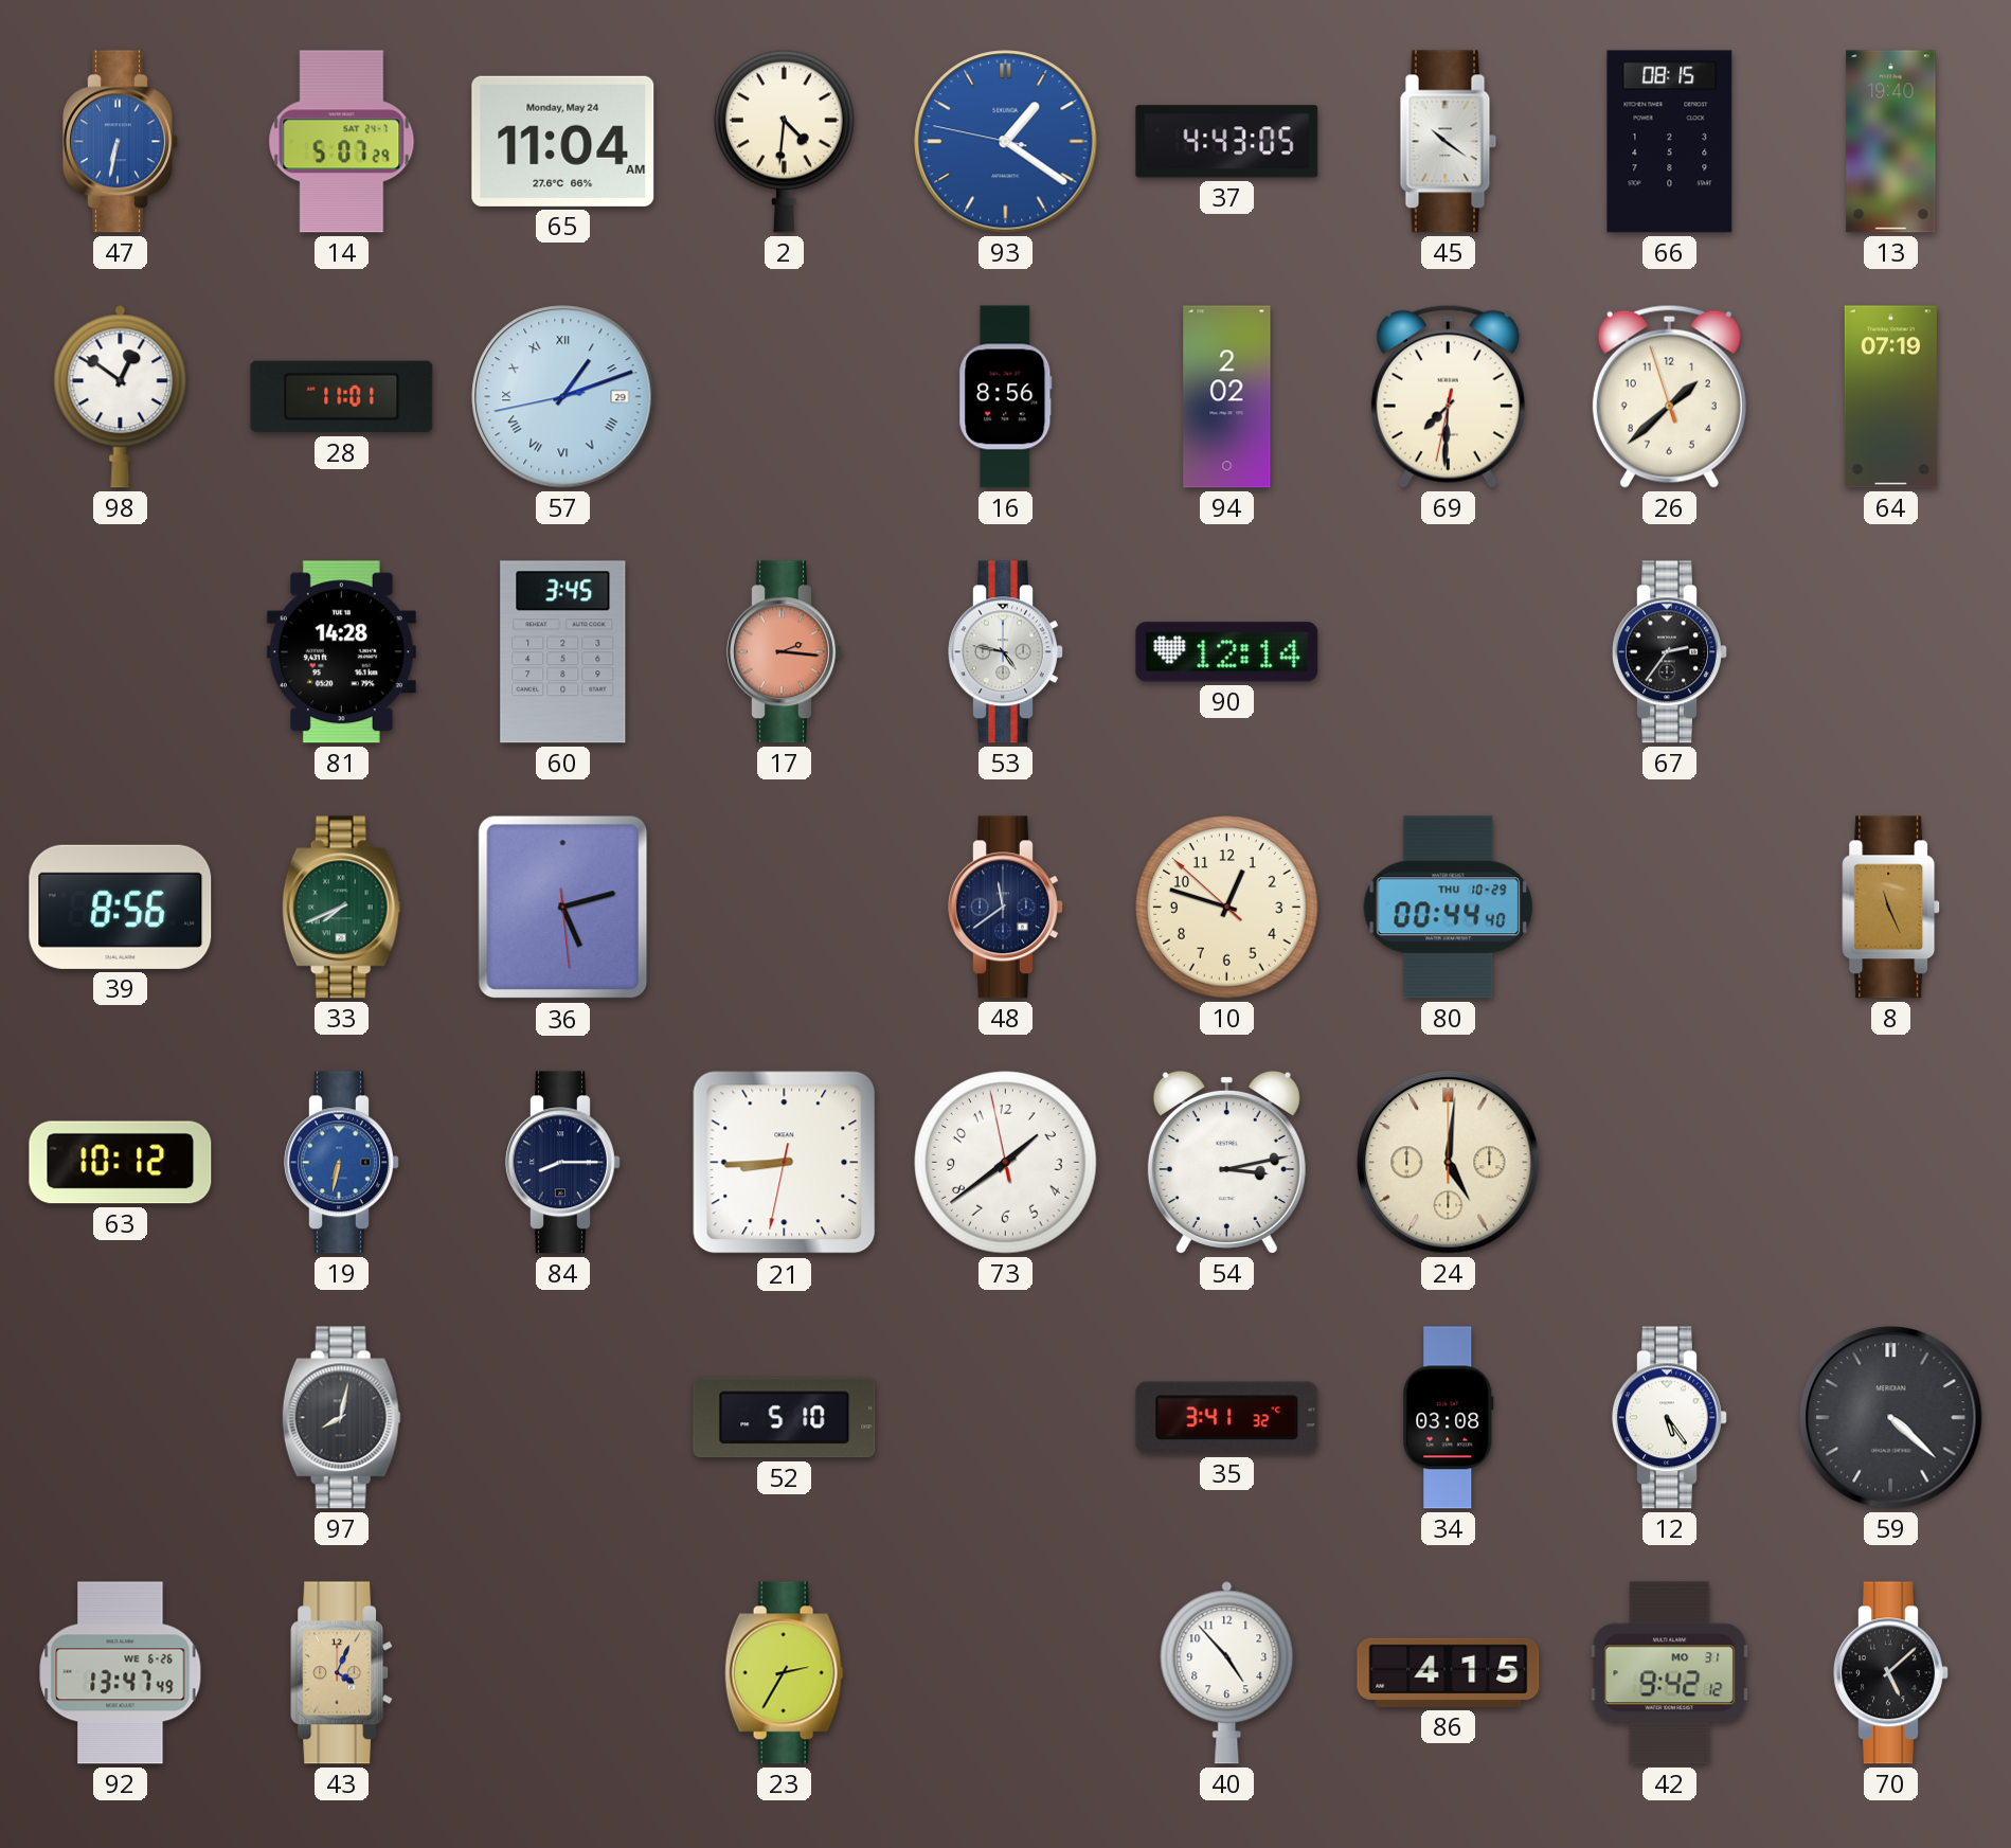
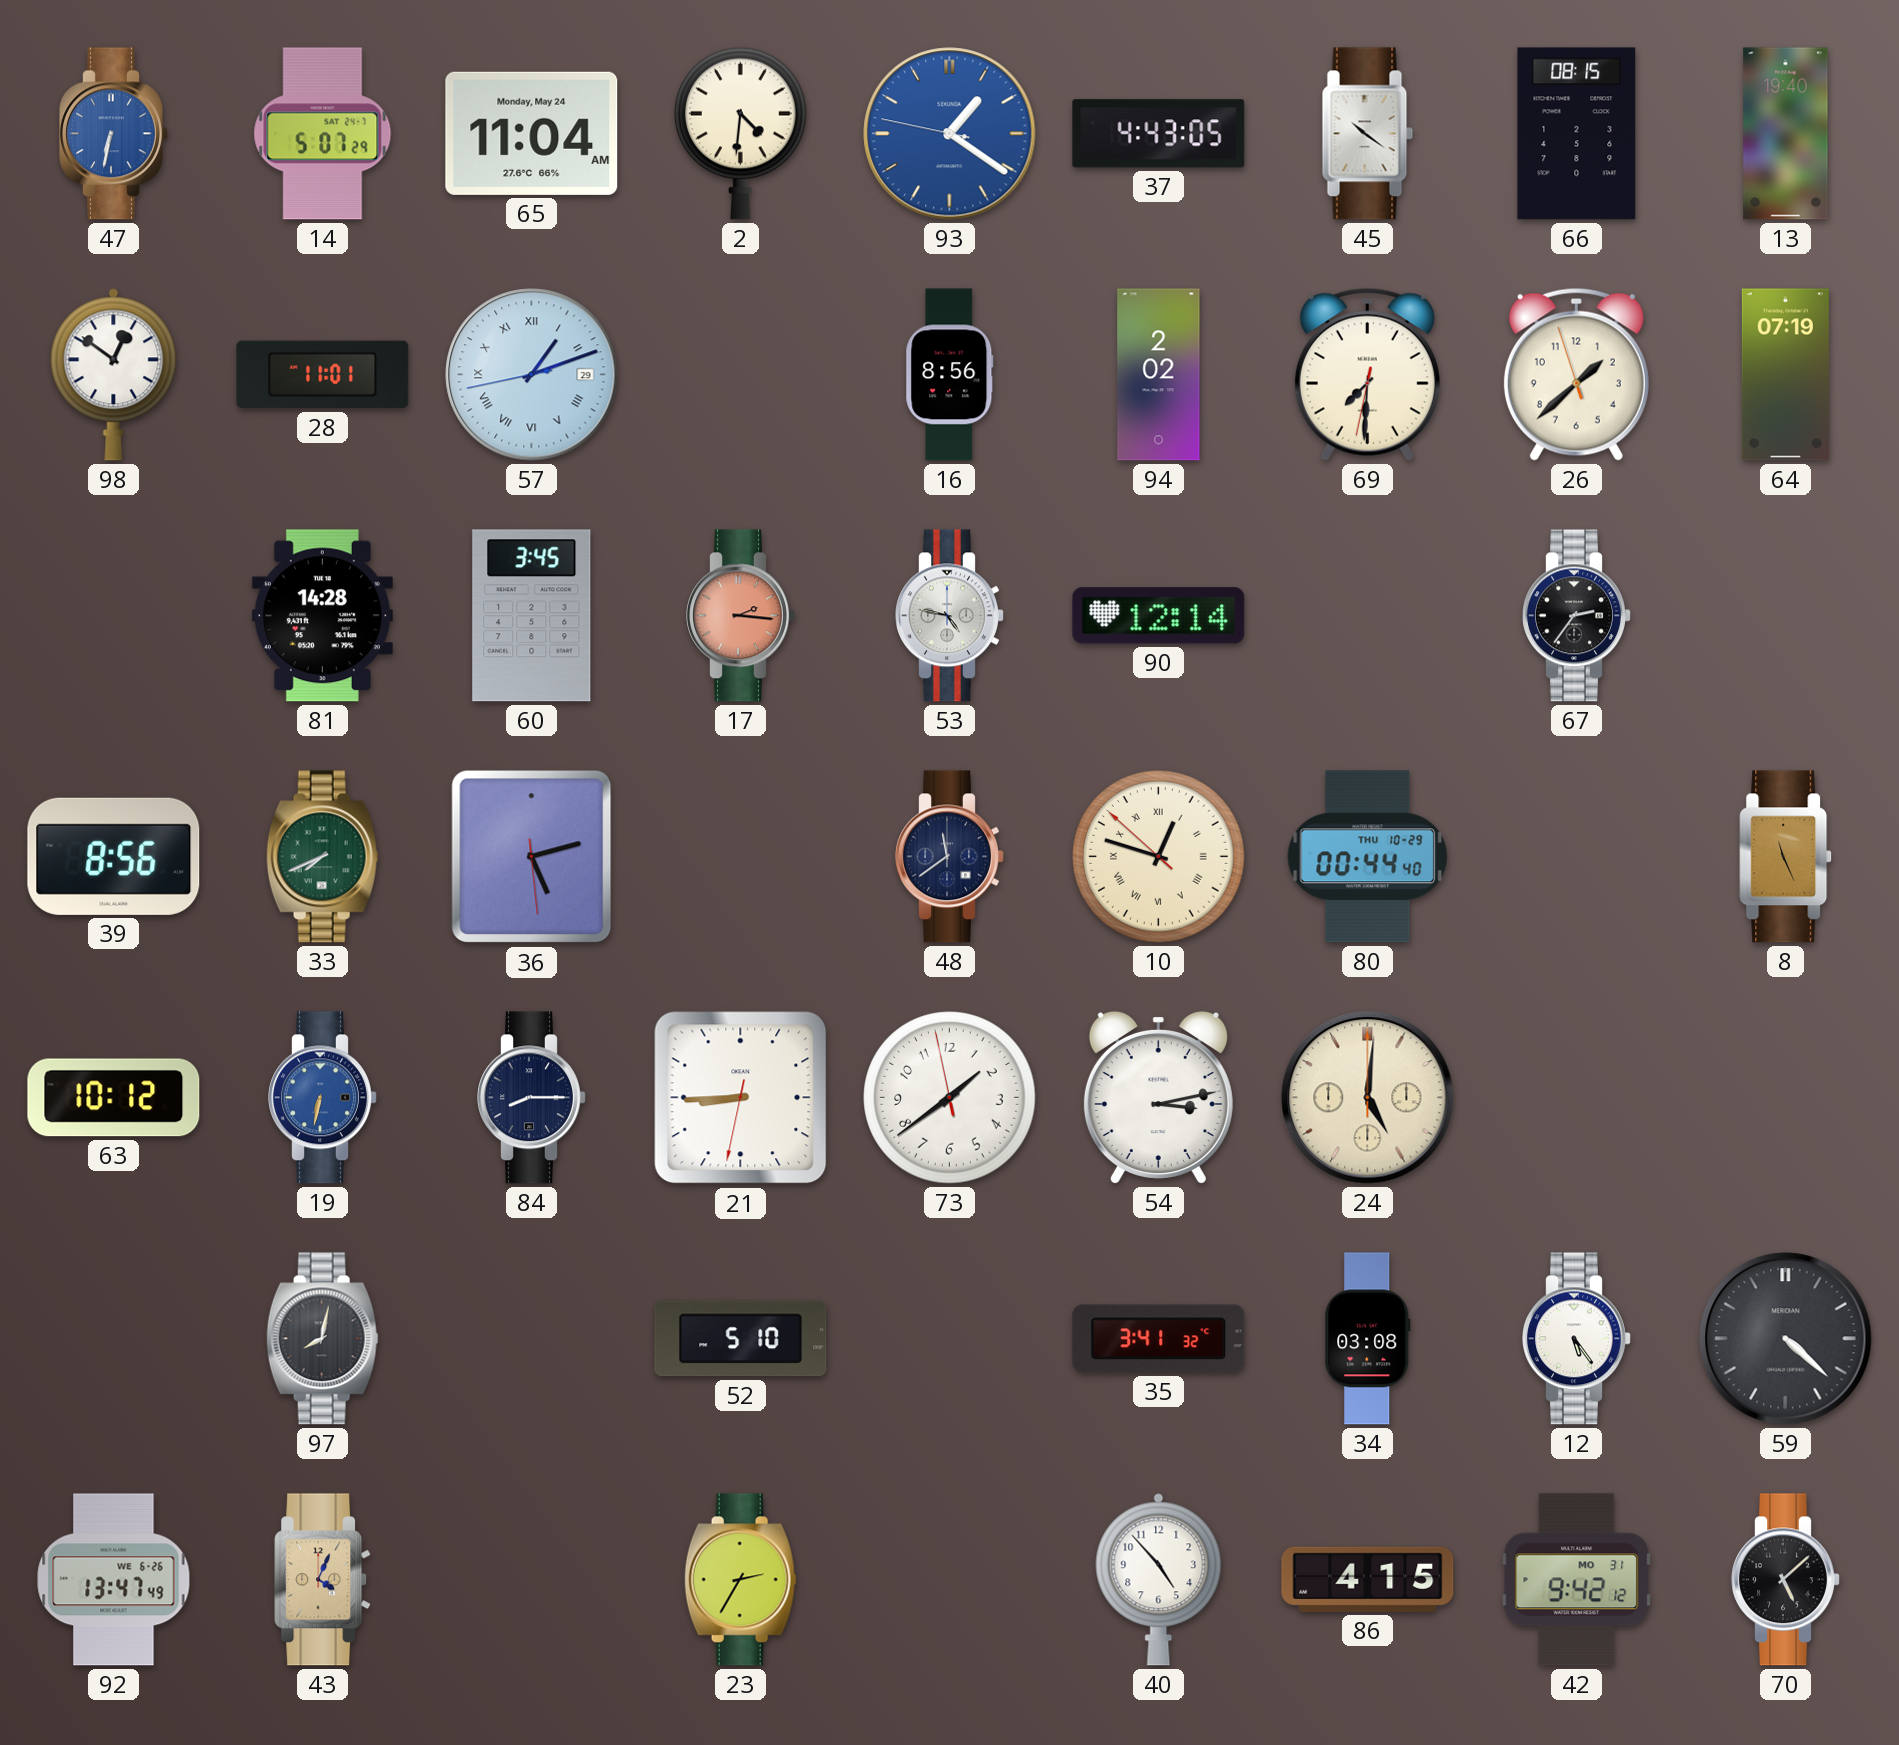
10 numerals: Arabic -> Roman (1159, 857)
